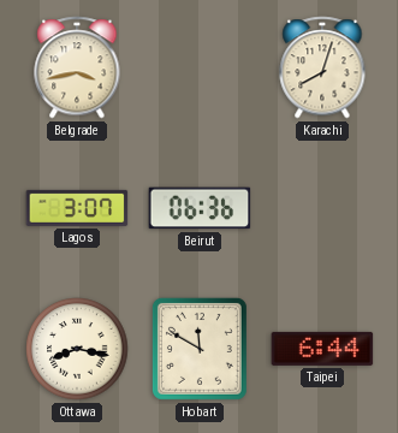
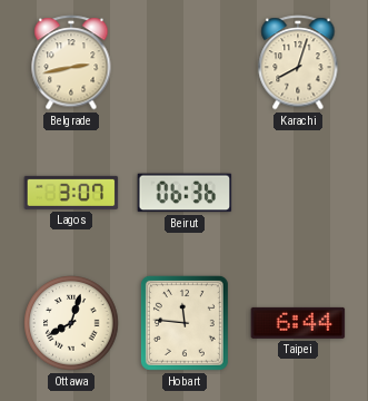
Belgrade: 3:43 -> 2:43 (71, 62)
Ottawa: 8:17 -> 8:03 (71, 323)
Hobart: 11:50 -> 11:46 (185, 323)
